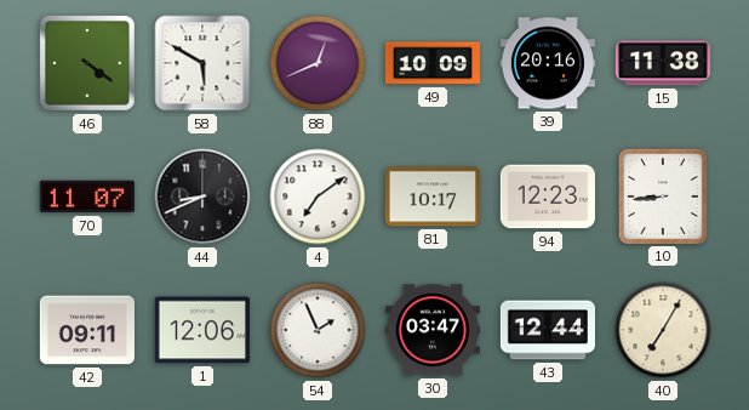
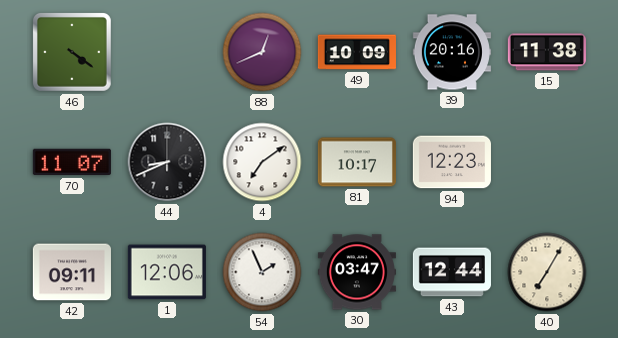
58: 5:50 -> none (202, 63)
10: 8:44 -> none (663, 197)
